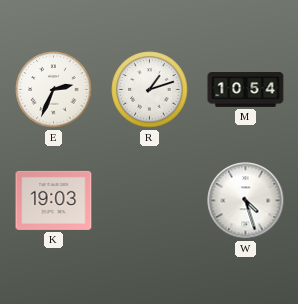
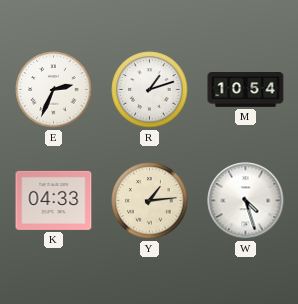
K: 19:03 -> 04:33 (54, 200)
Y: none -> 1:14 (150, 201)
